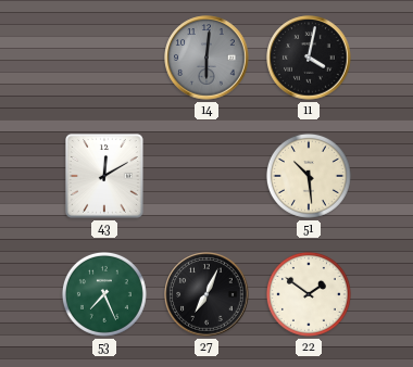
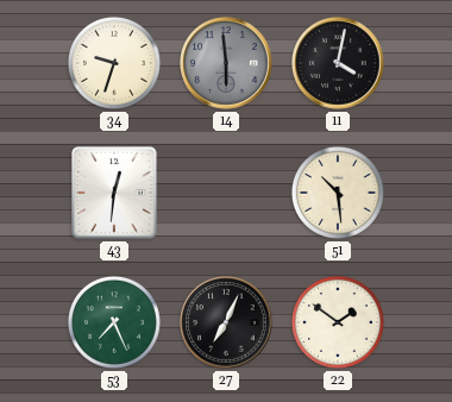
34: none -> 9:33 (114, 63)
14: 6:01 -> 5:59 (226, 63)
43: 12:10 -> 12:31 (115, 194)
